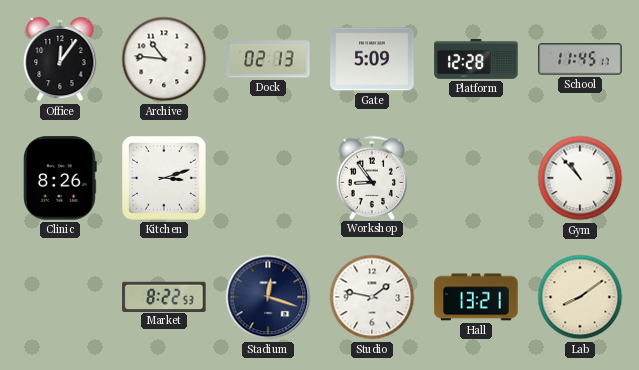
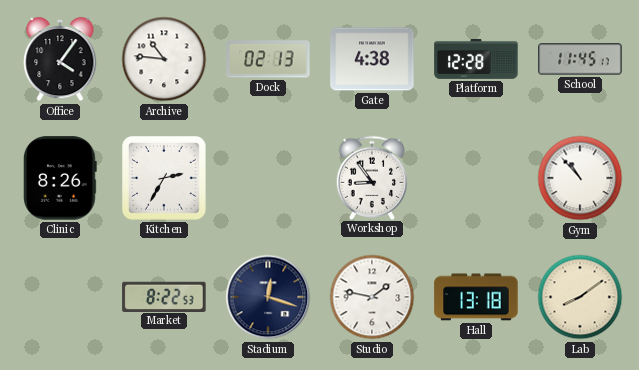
Office: 12:06 -> 4:06 (60, 59)
Gate: 5:09 -> 4:38 (372, 59)
Kitchen: 3:12 -> 2:35 (165, 179)
Hall: 13:21 -> 13:18 (476, 297)
